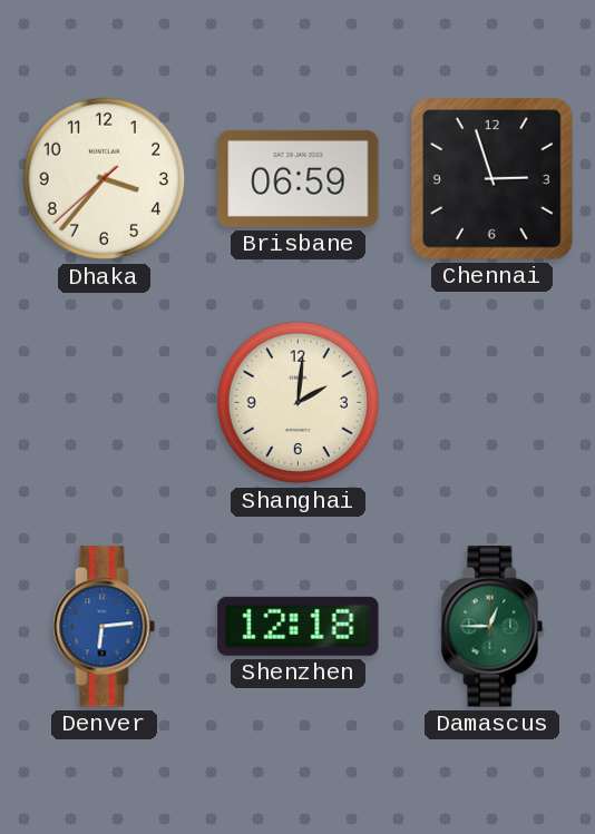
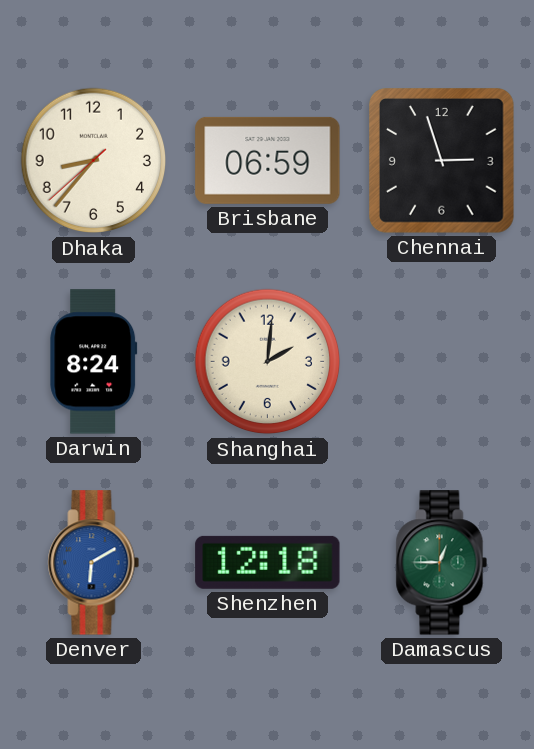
Dhaka: 3:36 -> 8:36 (94, 161)
Darwin: none -> 8:24 (94, 362)
Denver: 6:14 -> 6:10 (94, 563)
